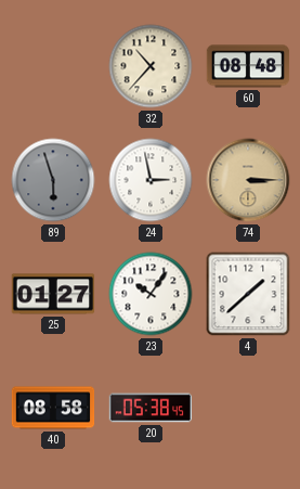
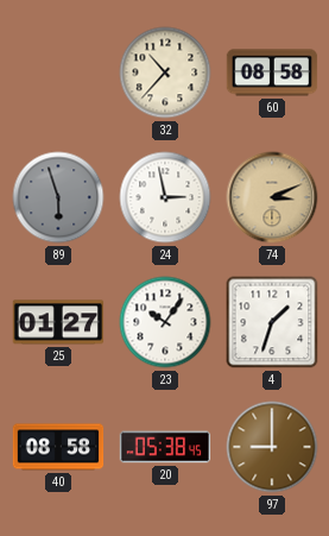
60: 08:48 -> 08:58 (272, 72)
74: 3:15 -> 3:11 (272, 197)
4: 1:38 -> 1:33 (272, 322)
97: none -> 9:00 (272, 447)
